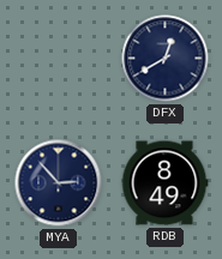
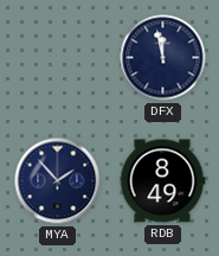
DFX: 12:40 -> 11:58 (163, 58)
MYA: 2:53 -> 1:53 (58, 181)
